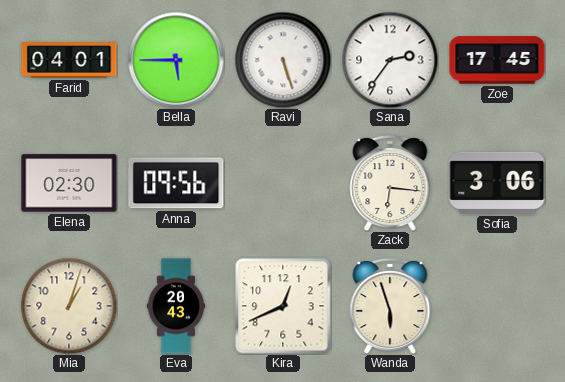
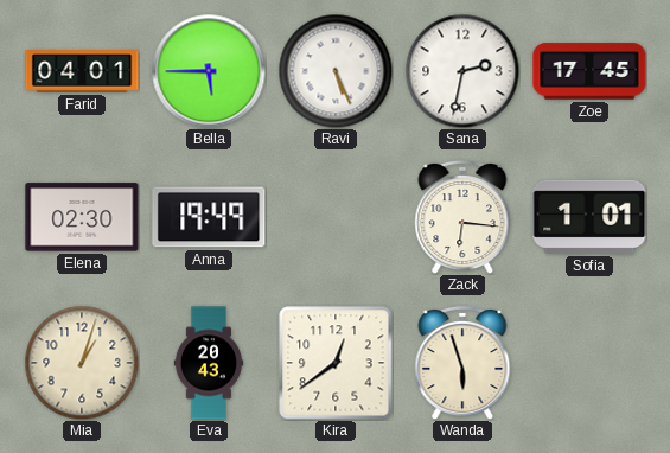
Ravi: 5:27 -> 5:26 (336, 71)
Sana: 2:36 -> 2:32 (462, 71)
Anna: 09:56 -> 19:49 (209, 217)
Sofia: 3:06 -> 1:01 (589, 217)
Kira: 12:41 -> 12:39 (336, 363)
